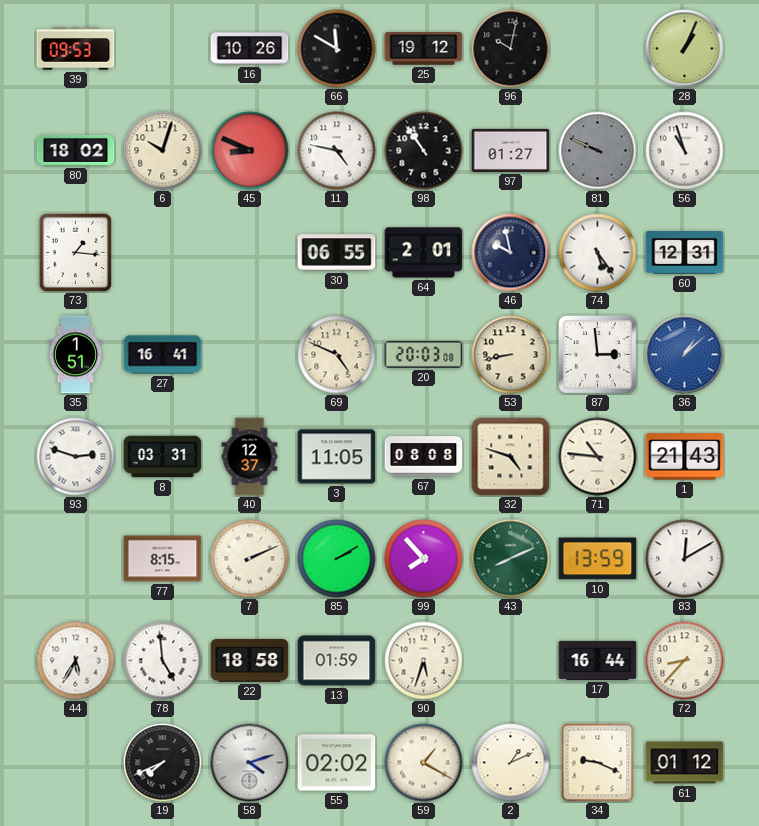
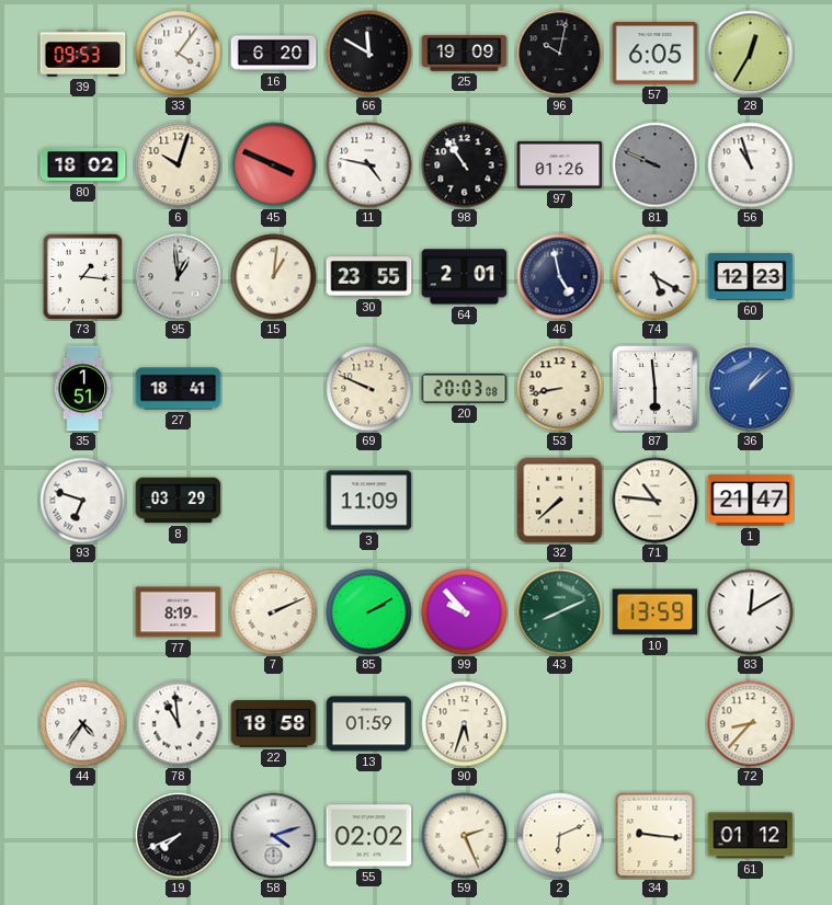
33: none -> 4:06 (179, 54)
16: 10:26 -> 6:20 (274, 54)
25: 19:12 -> 19:09 (465, 54)
57: none -> 6:05 (656, 54)
28: 1:04 -> 12:35 (751, 54)
45: 8:49 -> 3:49 (274, 165)
97: 01:27 -> 01:26 (560, 164)
95: none -> 12:59 (179, 277)
15: none -> 1:01 (274, 277)
30: 06:55 -> 23:55 (369, 277)
46: 9:58 -> 4:58 (560, 277)
74: 5:24 -> 5:20 (656, 277)
60: 12:31 -> 12:23 (751, 277)
27: 16:41 -> 18:41 (179, 389)
69: 4:49 -> 9:49 (369, 389)
87: 2:59 -> 5:59 (654, 388)
93: 2:48 -> 6:48 (83, 501)
8: 03:31 -> 03:29 (179, 501)
40: 12:37 -> none (250, 457)
3: 11:05 -> 11:09 (369, 501)
67: 08:08 -> none (424, 457)
32: 4:48 -> 7:38 (560, 501)
1: 21:43 -> 21:47 (751, 501)
77: 8:15 -> 8:19 (179, 612)
99: 7:53 -> 9:53 (465, 612)
44: 5:35 -> 4:36 (83, 724)
78: 4:59 -> 10:59 (179, 724)
17: 16:44 -> none (598, 660)
59: 1:20 -> 2:26 (465, 836)
2: 1:11 -> 6:11 (560, 836)
34: 9:19 -> 9:16 (656, 836)
